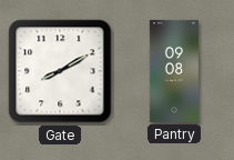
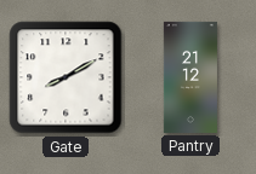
Pantry: 09:08 -> 21:12 (190, 77)
